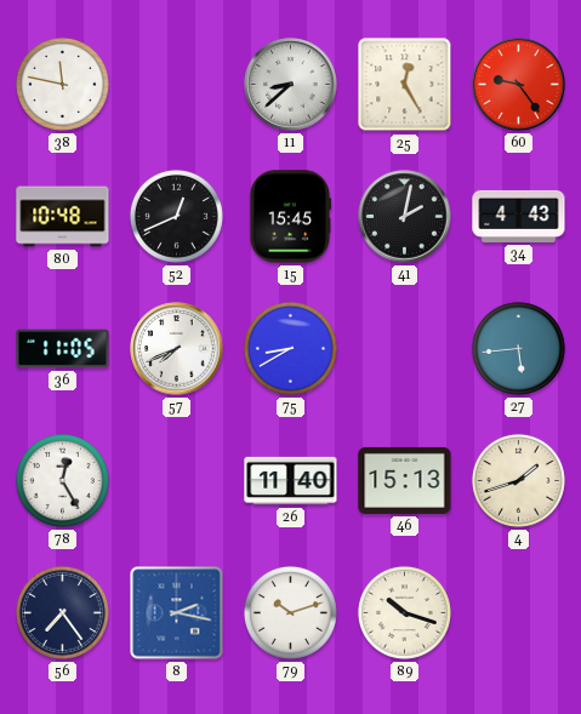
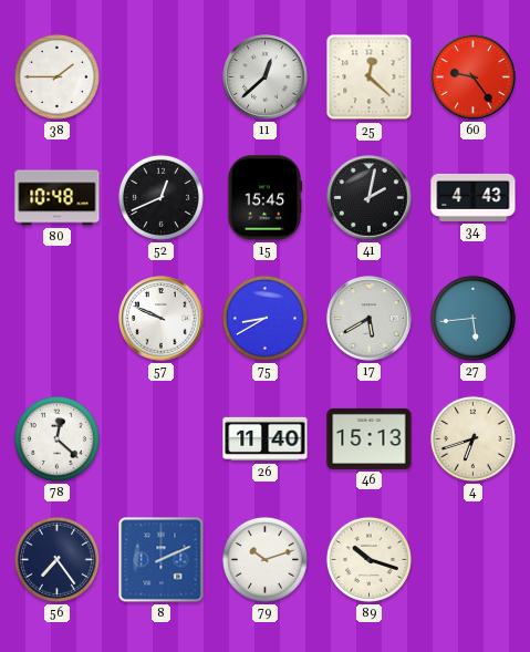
38: 11:47 -> 1:45 (56, 76)
11: 8:38 -> 12:38 (266, 77)
25: 12:25 -> 12:22 (370, 77)
36: 11:05 -> none (63, 349)
57: 7:41 -> 9:49 (162, 319)
17: none -> 5:40 (370, 319)
78: 12:25 -> 12:22 (56, 438)
4: 1:42 -> 6:42 (472, 438)
8: 2:17 -> 2:11 (162, 560)
